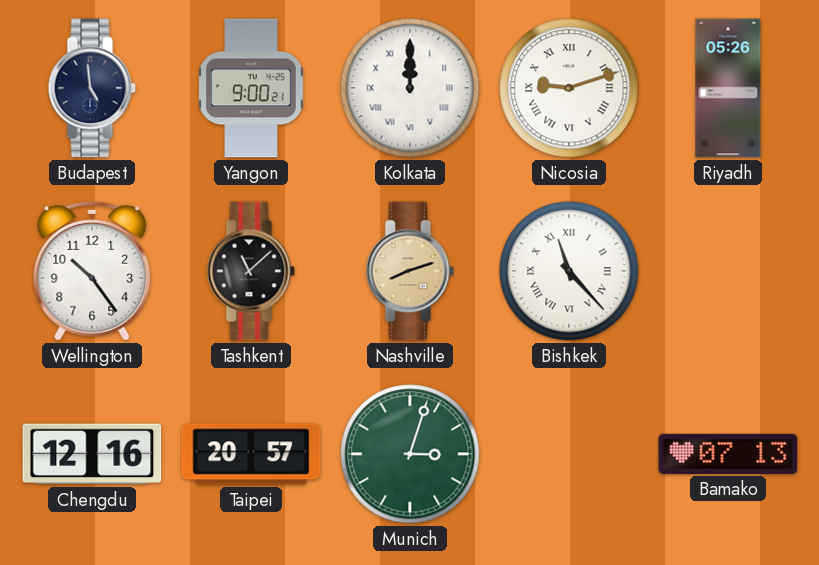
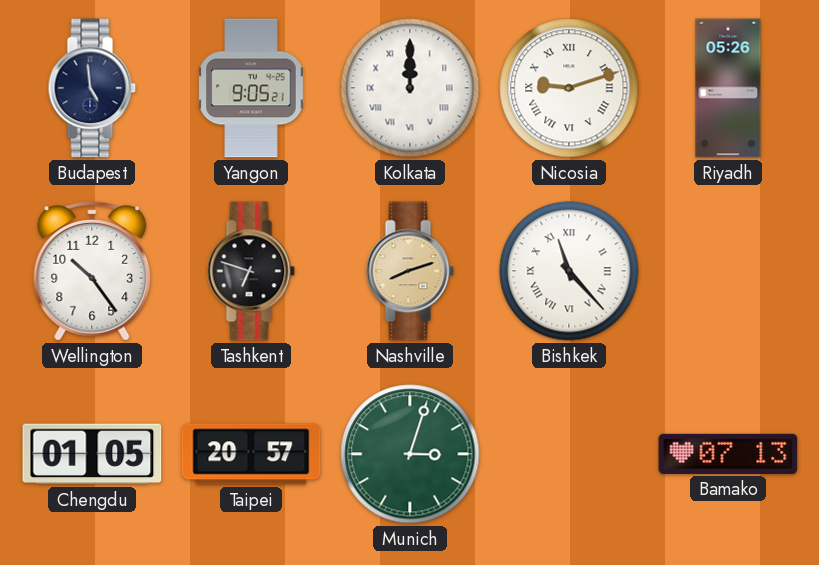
Yangon: 9:00 -> 9:05 (251, 88)
Tashkent: 11:08 -> 6:48 (251, 271)
Chengdu: 12:16 -> 01:05 (92, 454)
